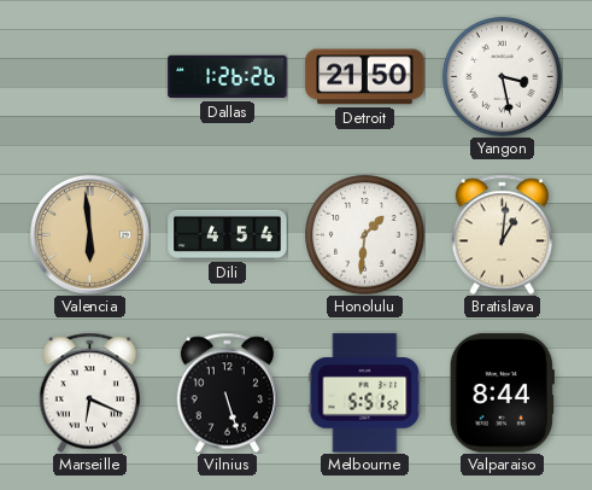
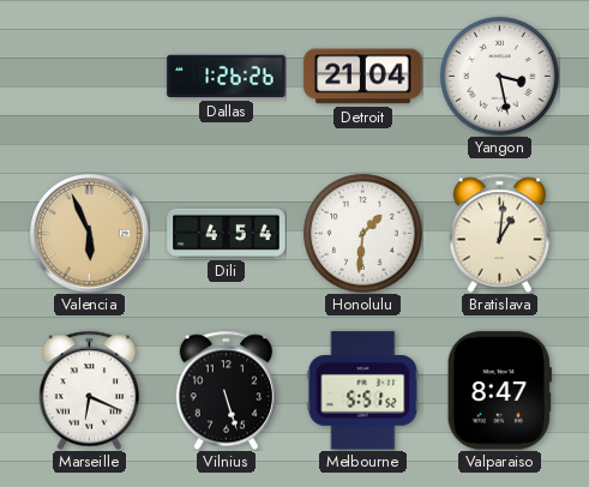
Detroit: 21:50 -> 21:04 (363, 77)
Valencia: 5:59 -> 5:56 (89, 233)
Valparaiso: 8:44 -> 8:47 (499, 391)
